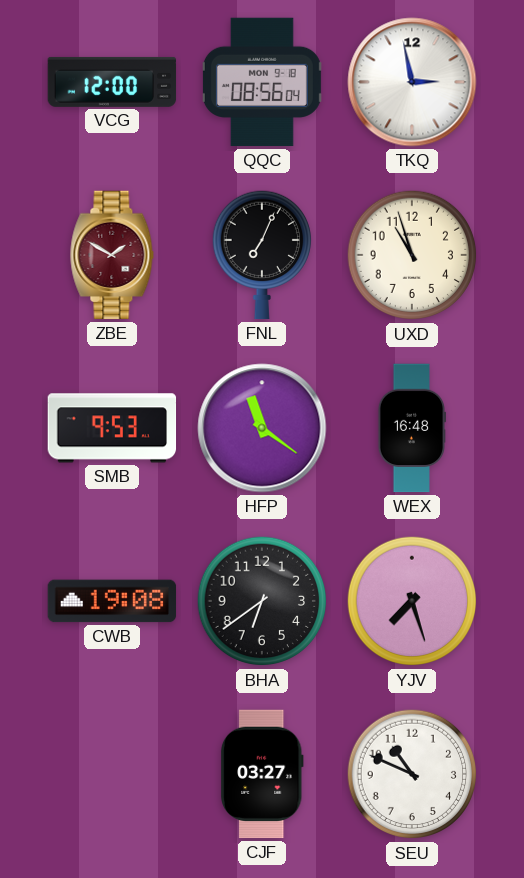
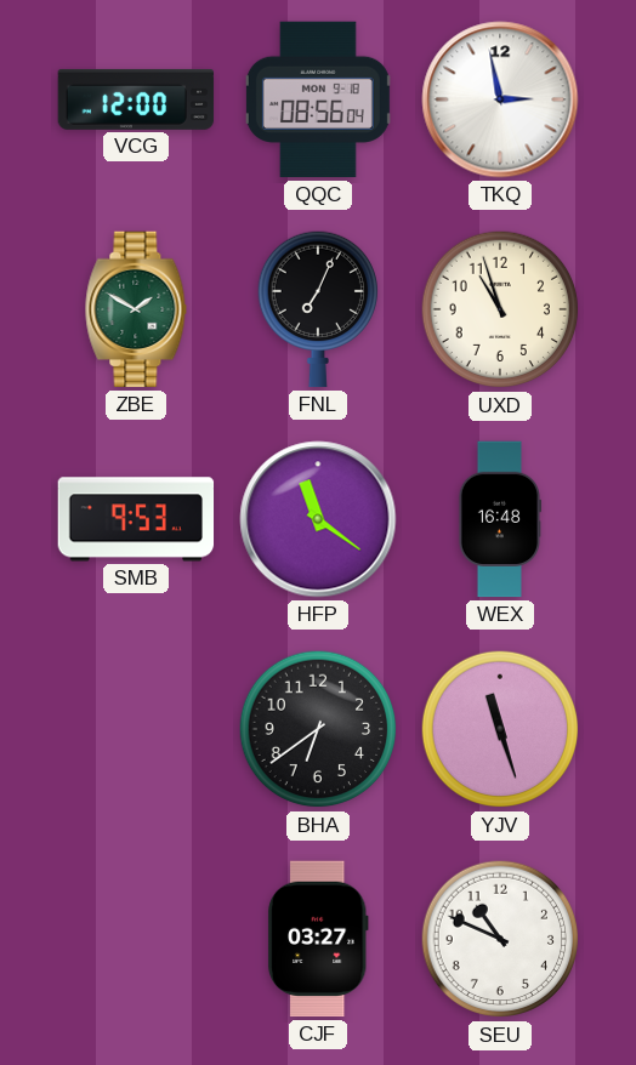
ZBE dial: burgundy -> green (136, 309)
CWB: 19:08 -> none (112, 601)
YJV: 7:27 -> 11:27 (500, 729)
